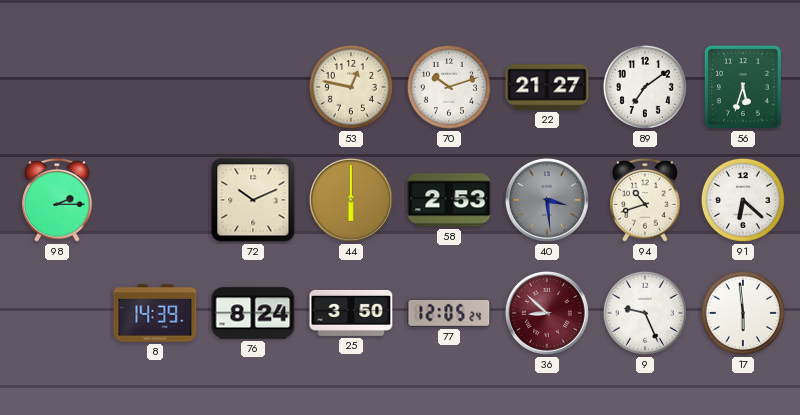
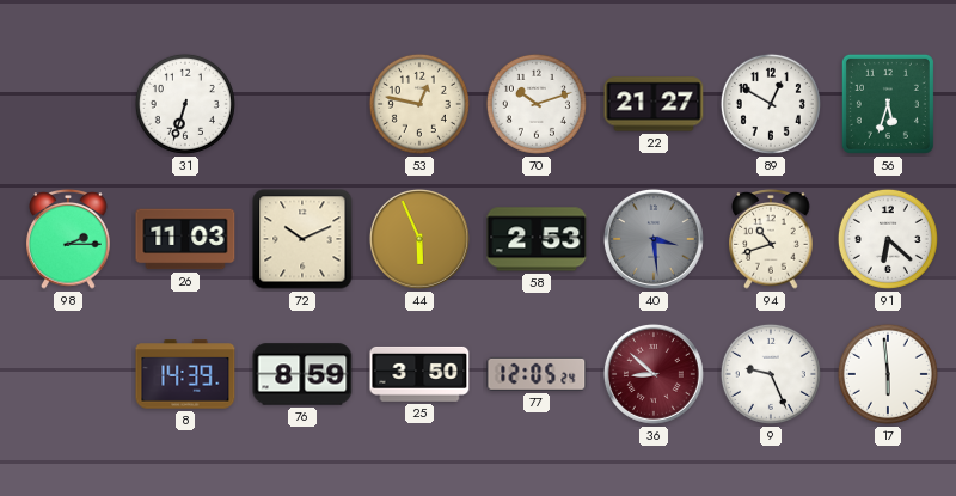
31: none -> 6:33 (185, 104)
89: 7:09 -> 12:50 (771, 104)
26: none -> 11:03 (185, 239)
44: 6:00 -> 5:56 (419, 239)
76: 8:24 -> 8:59 (302, 374)
